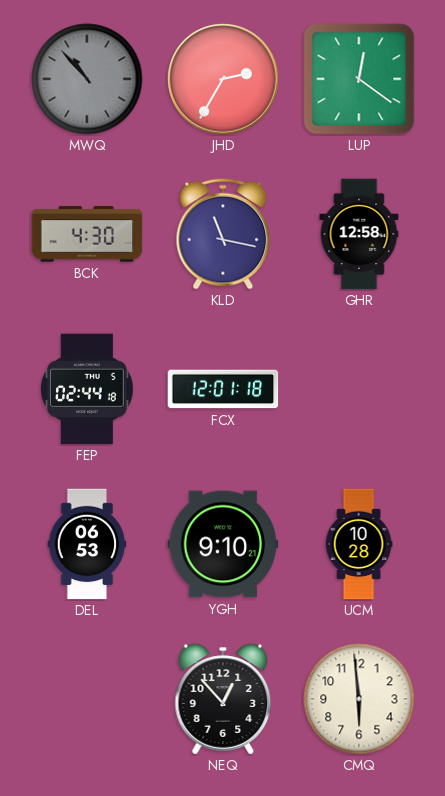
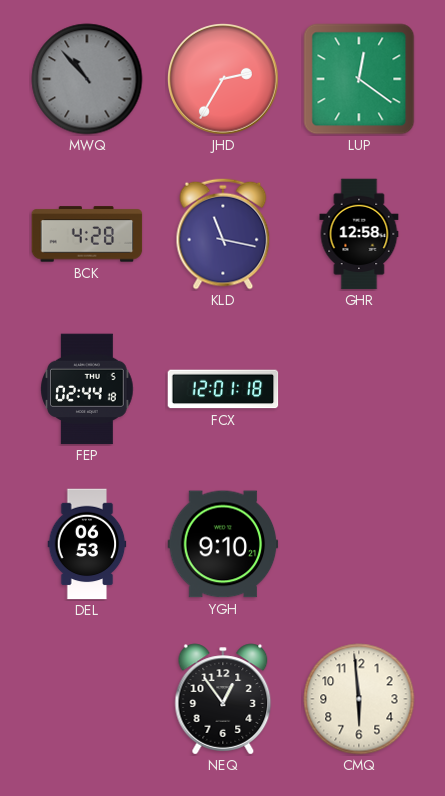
BCK: 4:30 -> 4:28 (87, 234)
UCM: 10:28 -> none (359, 544)
NEQ: 12:53 -> 12:54 (223, 699)
